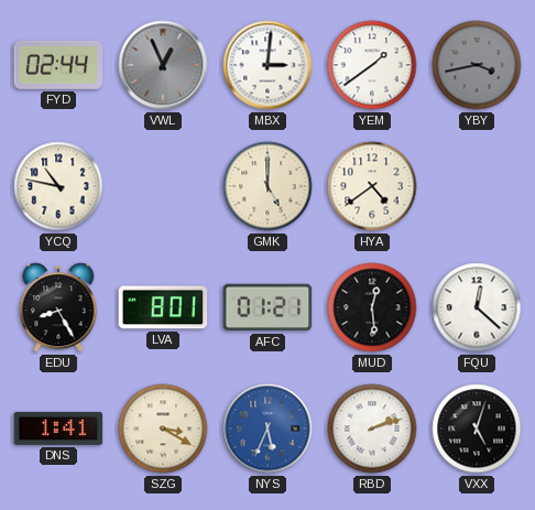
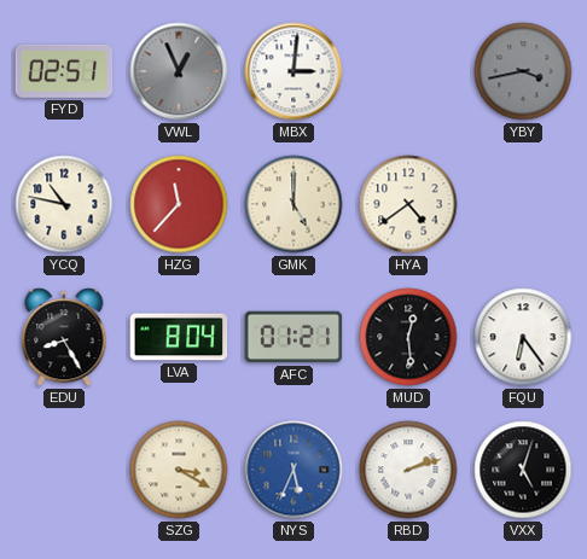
FYD: 02:44 -> 02:51 (64, 71)
YEM: 1:39 -> none (372, 65)
HZG: none -> 11:37 (179, 204)
LVA: 8:01 -> 8:04 (179, 337)
FQU: 12:22 -> 6:24 (523, 337)
DNS: 1:41 -> none (58, 428)
